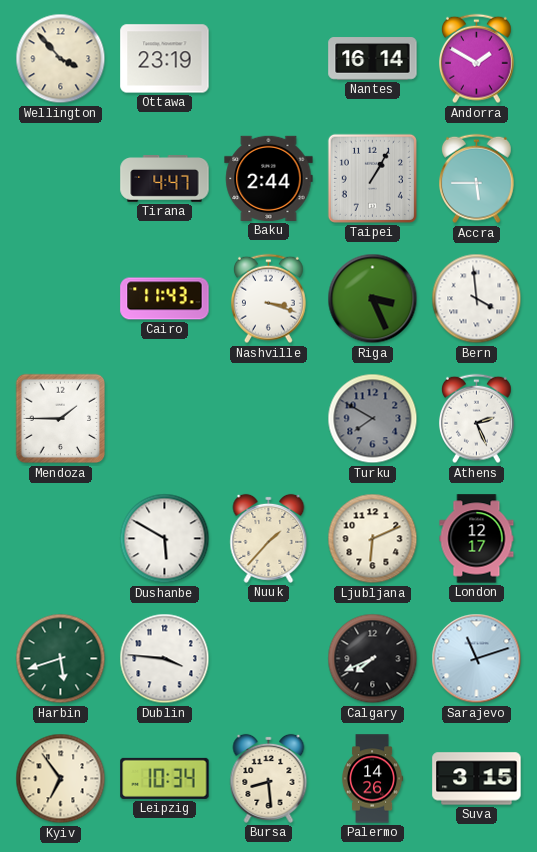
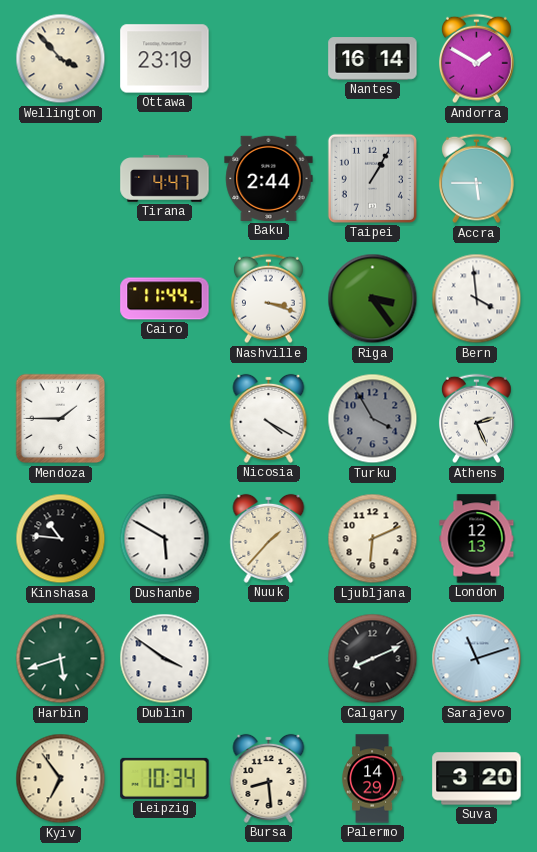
Cairo: 11:43 -> 11:44 (165, 299)
Riga: 3:26 -> 3:24 (373, 299)
Nicosia: none -> 4:20 (269, 418)
Turku: 7:50 -> 3:55 (373, 419)
Kinshasa: none -> 10:46 (61, 539)
London: 12:17 -> 12:13 (477, 539)
Dublin: 3:46 -> 3:51 (165, 659)
Calgary: 7:41 -> 8:11 (373, 659)
Palermo: 14:26 -> 14:29 (372, 779)
Suva: 3:15 -> 3:20 (477, 779)
